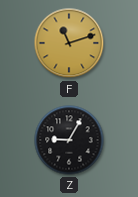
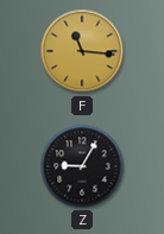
F: 11:12 -> 11:16 (82, 51)
